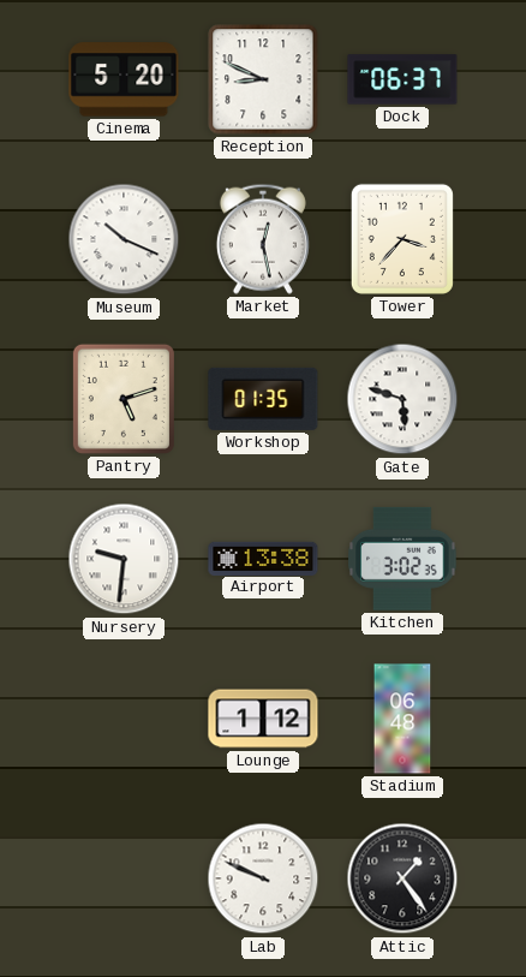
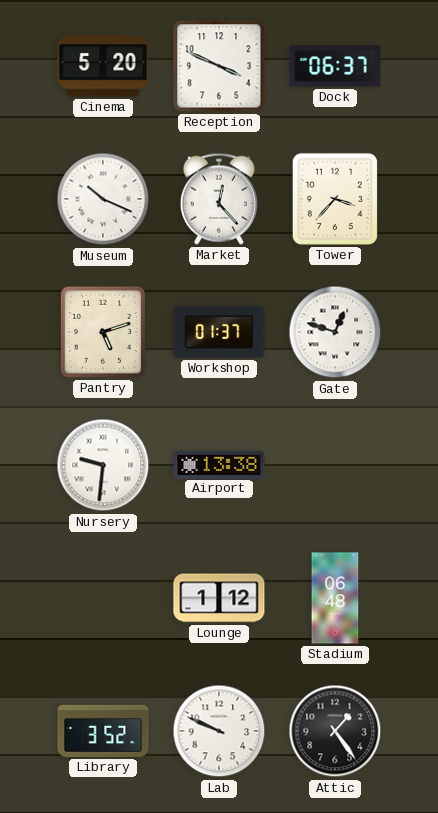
Reception: 8:49 -> 3:49 (219, 66)
Market: 12:28 -> 12:23 (219, 199)
Workshop: 01:35 -> 01:37 (219, 332)
Gate: 5:48 -> 12:48 (335, 332)
Kitchen: 3:02 -> none (402, 559)
Library: none -> 3:52 (103, 731)
